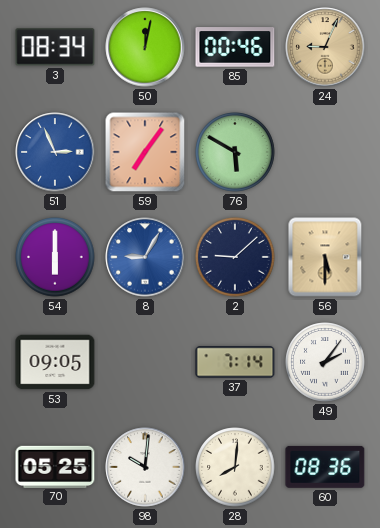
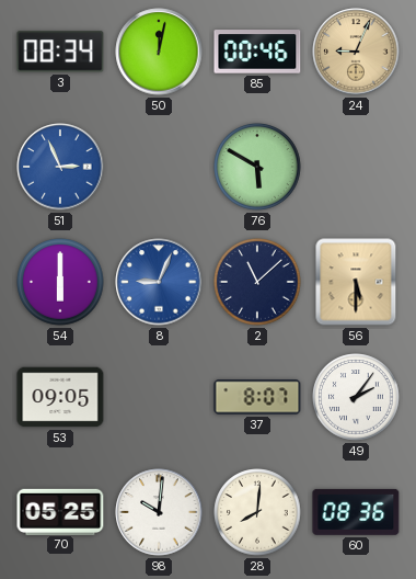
59: 7:06 -> none (145, 152)
8: 9:05 -> 9:04 (159, 282)
2: 9:08 -> 11:08 (257, 282)
37: 7:14 -> 8:07 (257, 397)
